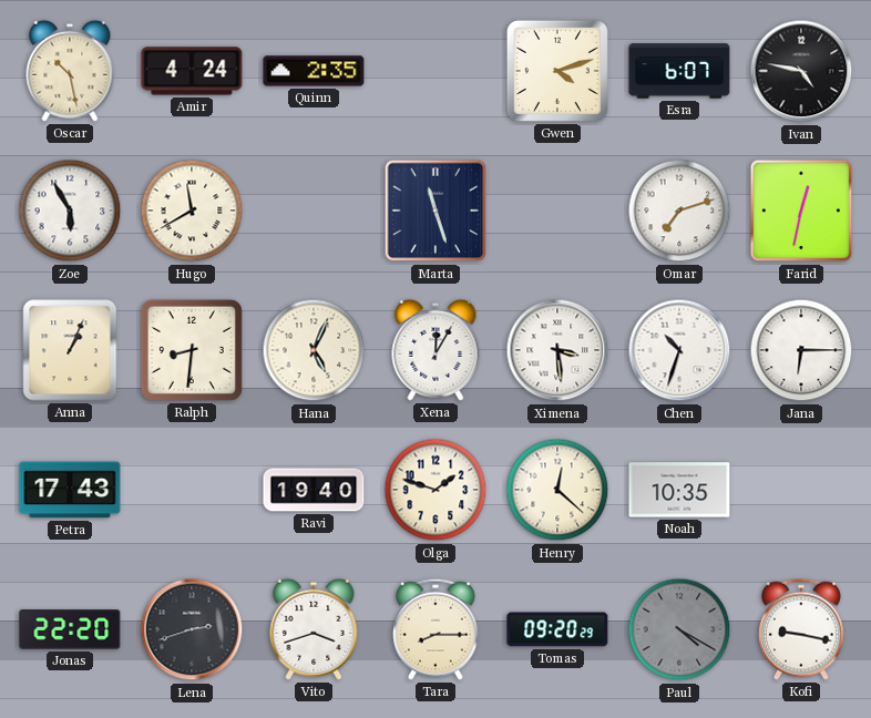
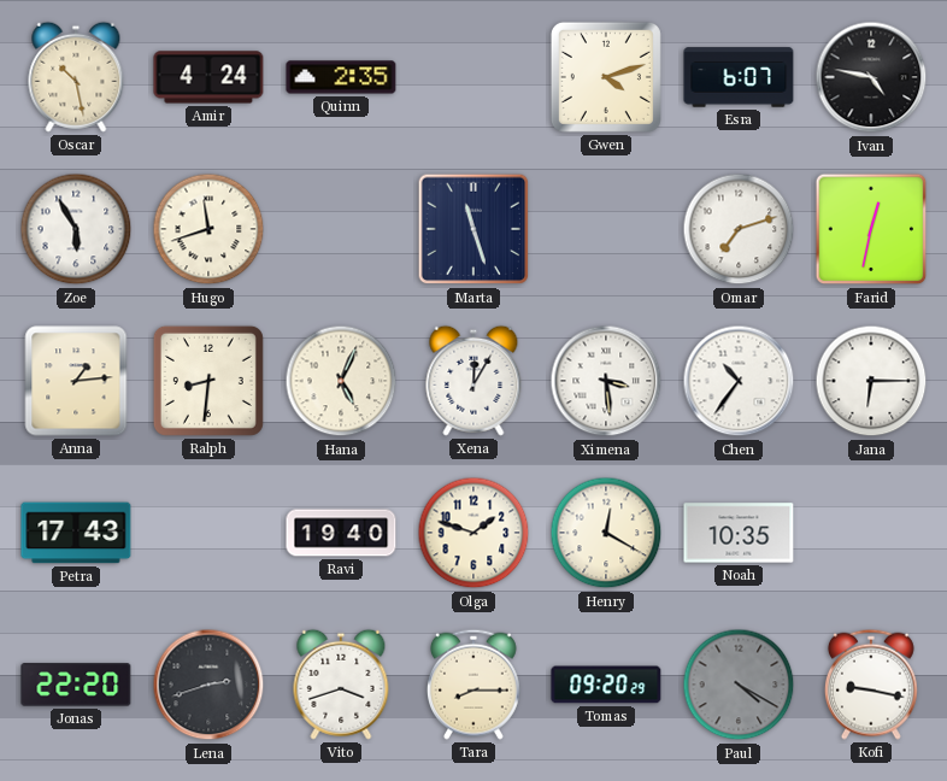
Hugo: 11:40 -> 11:42 (208, 229)
Anna: 1:04 -> 1:14 (76, 381)
Chen: 10:33 -> 10:36 (739, 381)
Henry: 12:22 -> 12:20 (606, 533)
